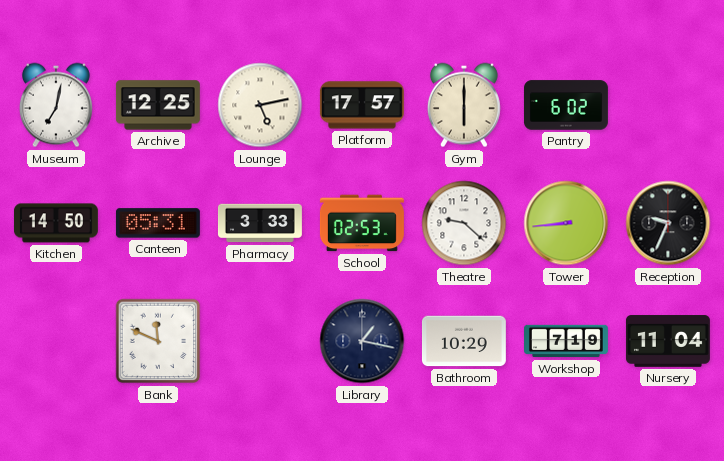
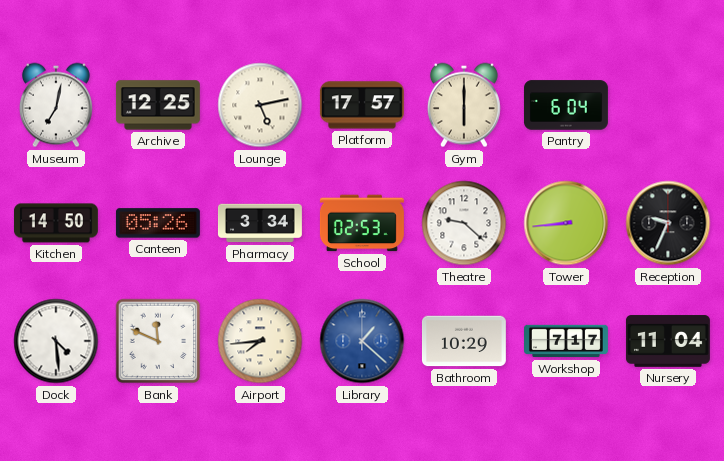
Pantry: 6:02 -> 6:04 (566, 105)
Canteen: 05:31 -> 05:26 (158, 223)
Pharmacy: 3:33 -> 3:34 (260, 223)
Dock: none -> 4:29 (56, 341)
Airport: none -> 7:44 (260, 341)
Library: 1:17 -> 1:22 (362, 341)
Library dial: navy -> blue (362, 341)
Workshop: 7:19 -> 7:17 (567, 341)
